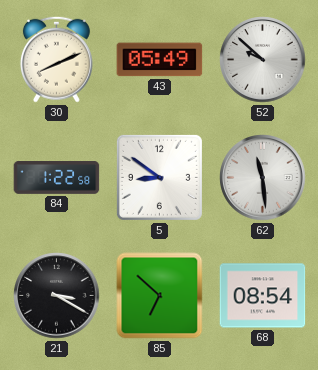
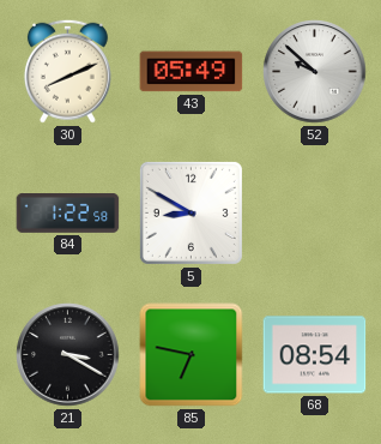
5: 8:51 -> 8:50 (190, 212)
62: 11:29 -> none (263, 178)
85: 6:52 -> 6:47 (192, 355)
